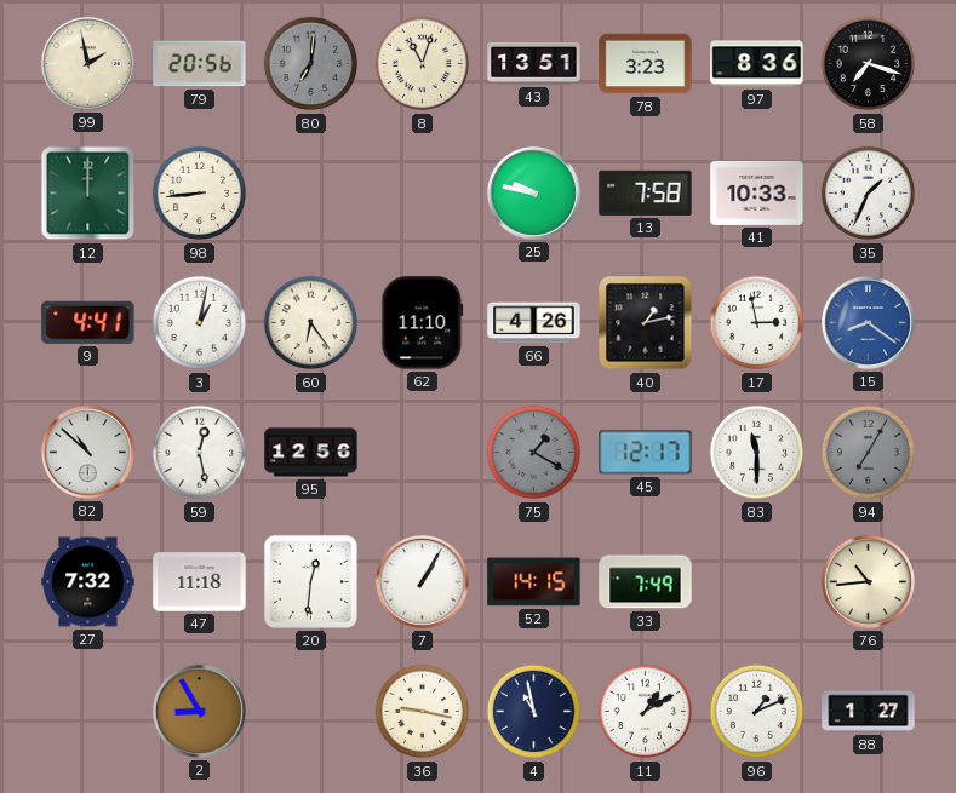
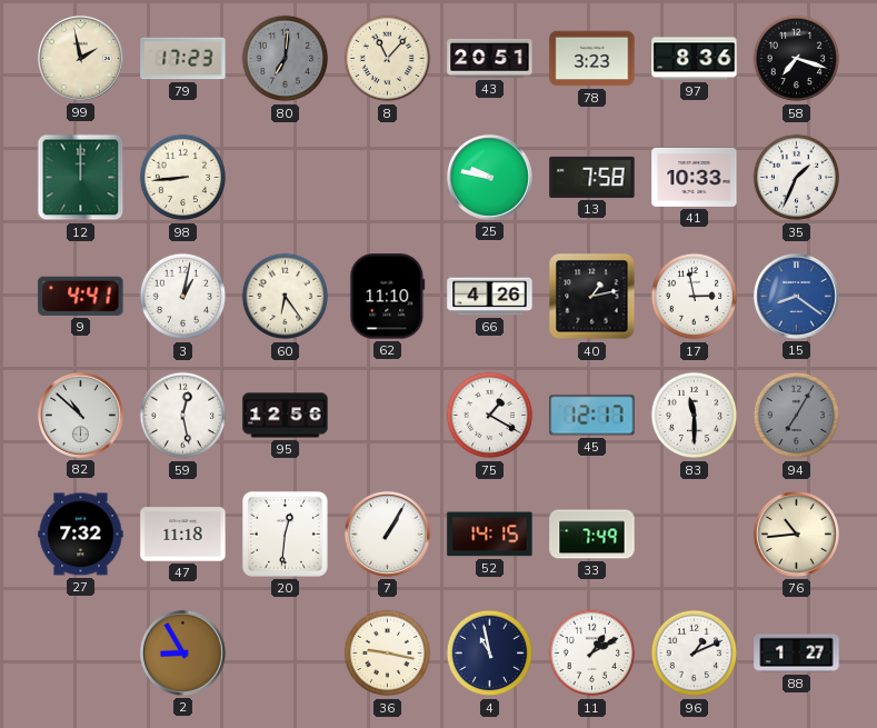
79: 20:56 -> 17:23 (183, 59)
8: 11:03 -> 11:07 (388, 59)
43: 13:51 -> 20:51 (490, 58)
75 dial: grey -> white (490, 416)
